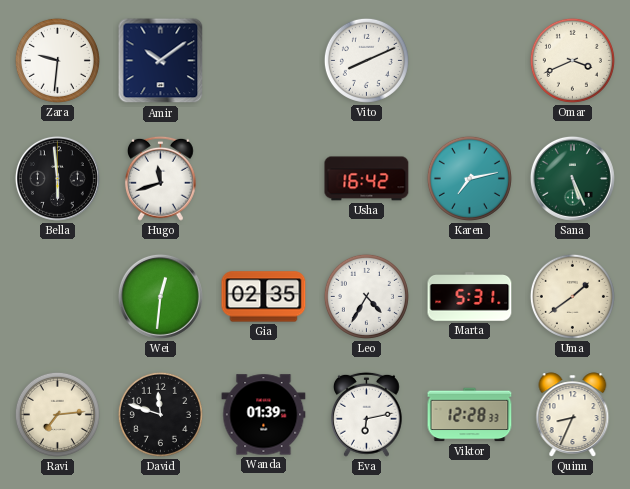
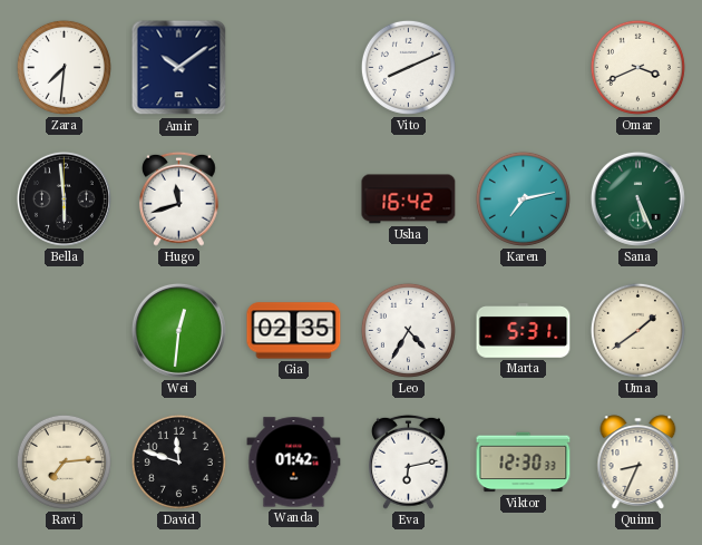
Zara: 9:31 -> 7:31 (64, 67)
Wanda: 01:39 -> 01:42 (294, 463)
Viktor: 12:28 -> 12:30 (524, 463)
